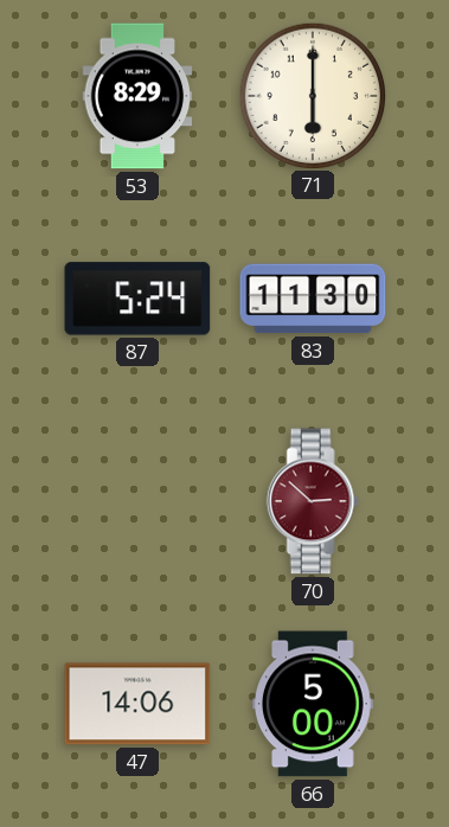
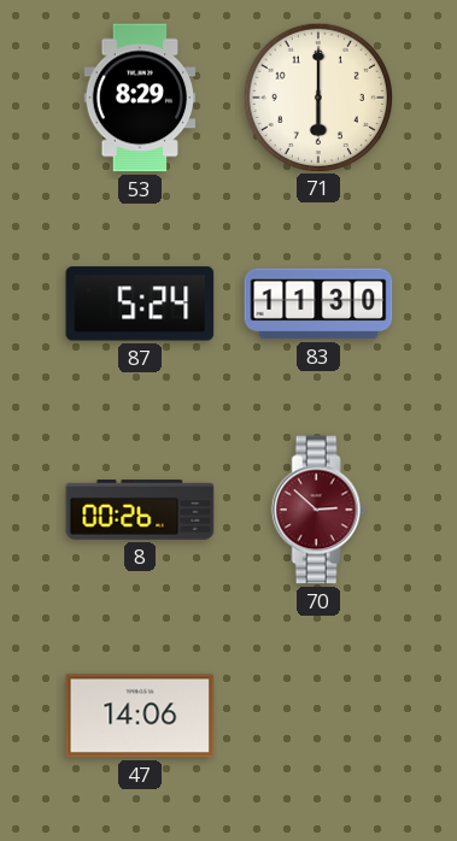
8: none -> 00:26 (140, 510)
66: 5:00 -> none (313, 704)
